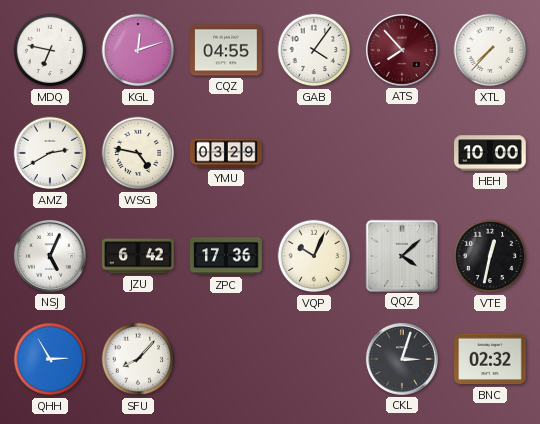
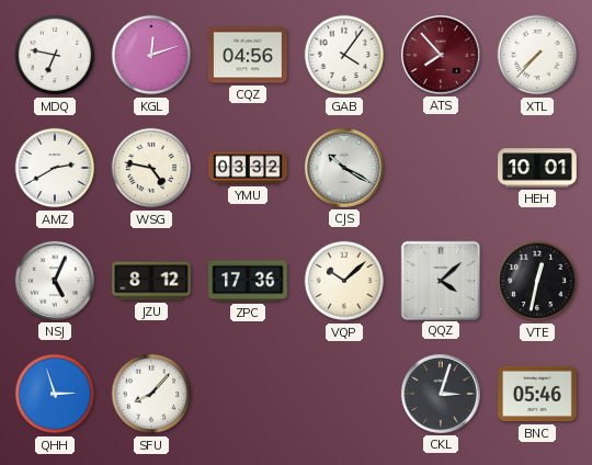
CQZ: 04:55 -> 04:56 (249, 55)
YMU: 03:29 -> 03:32 (248, 168)
CJS: none -> 10:20 (344, 168)
HEH: 10:00 -> 10:01 (537, 168)
JZU: 6:42 -> 8:12 (151, 281)
VQP: 10:04 -> 10:08 (344, 281)
QHH: 2:55 -> 2:57 (55, 394)
BNC: 02:32 -> 05:46 (537, 394)
